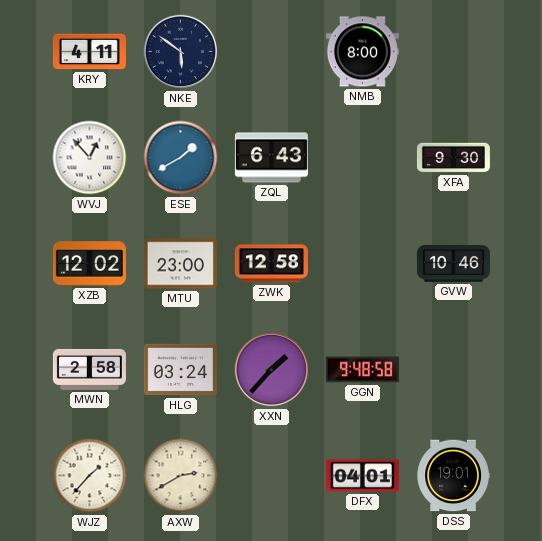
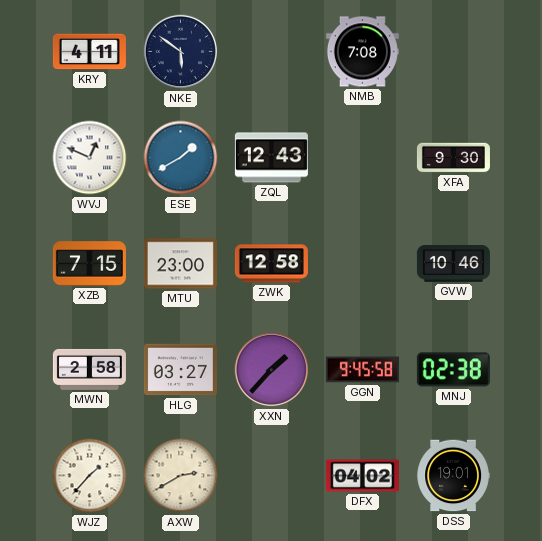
NMB: 8:00 -> 7:08 (362, 52)
WVJ: 12:53 -> 12:49 (90, 158)
ZQL: 6:43 -> 12:43 (271, 158)
XZB: 12:02 -> 7:15 (89, 264)
HLG: 03:24 -> 03:27 (180, 370)
GGN: 9:48 -> 9:45 (362, 370)
MNJ: none -> 02:38 (453, 370)
DFX: 04:01 -> 04:02 (362, 476)
